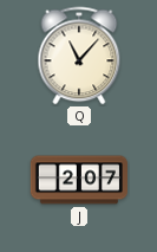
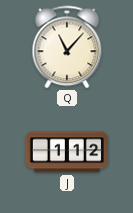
J: 2:07 -> 1:12 (66, 152)
